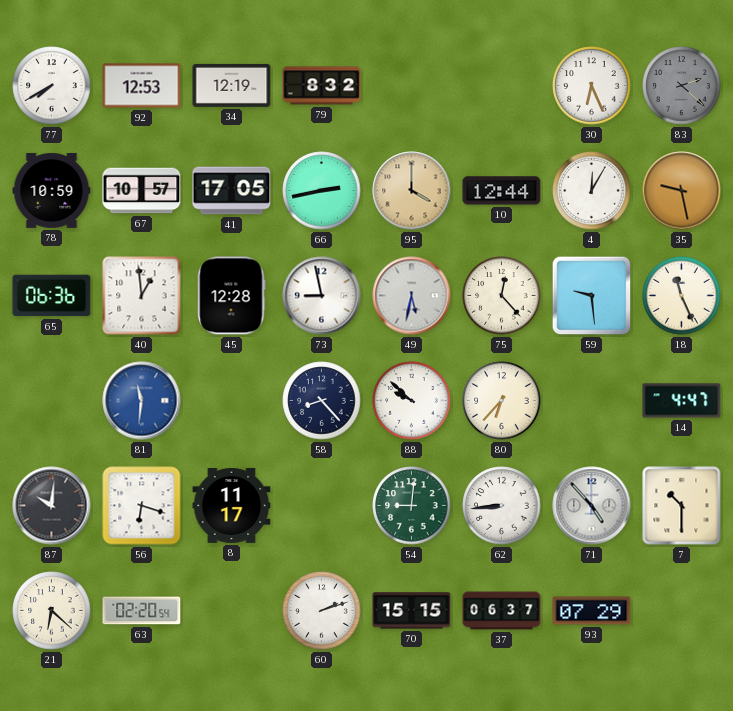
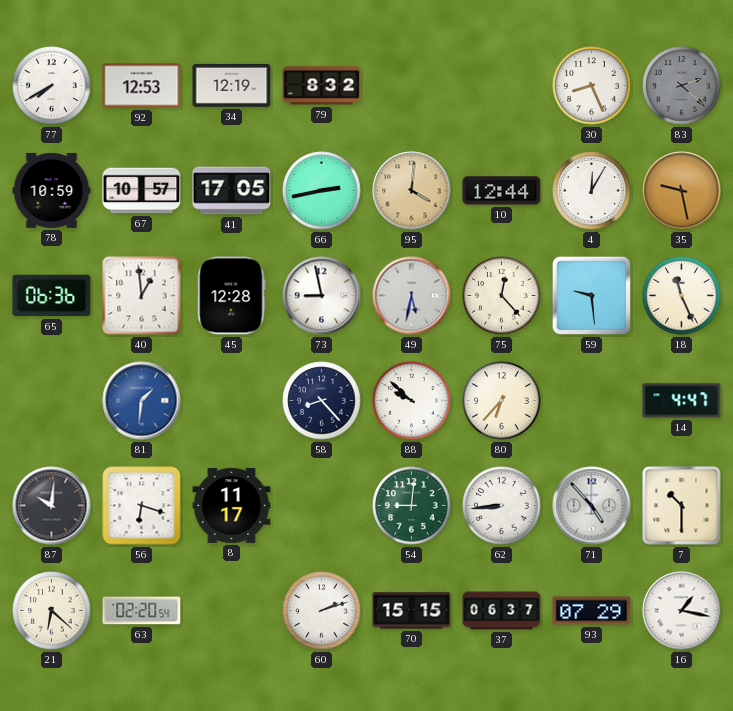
30: 6:26 -> 8:26 (592, 86)
95: 4:00 -> 4:01 (412, 191)
81: 11:31 -> 1:31 (142, 401)
16: none -> 1:17 (682, 611)
